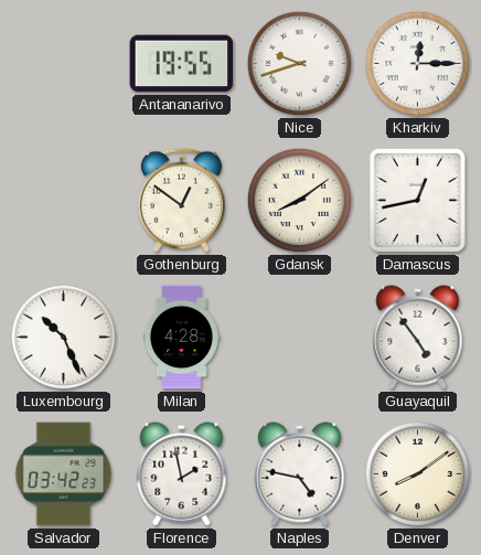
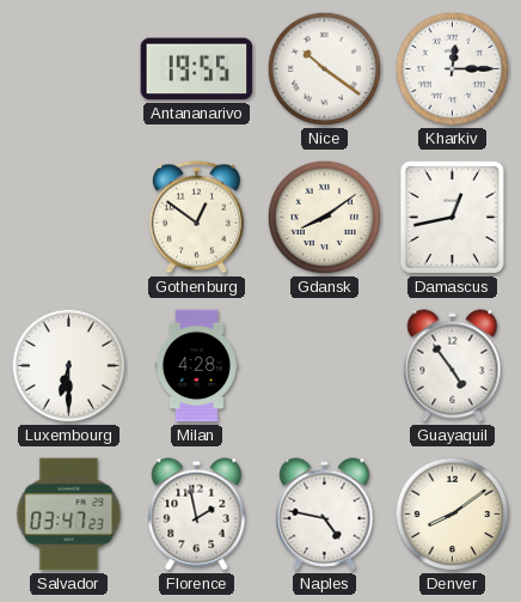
Nice: 9:42 -> 10:21 (325, 69)
Luxembourg: 10:26 -> 6:30 (69, 366)
Salvador: 03:42 -> 03:47 (69, 515)
